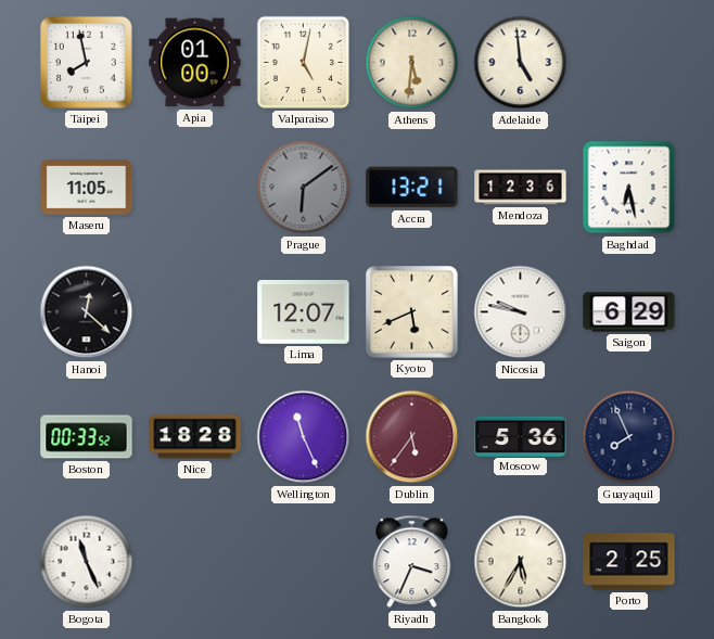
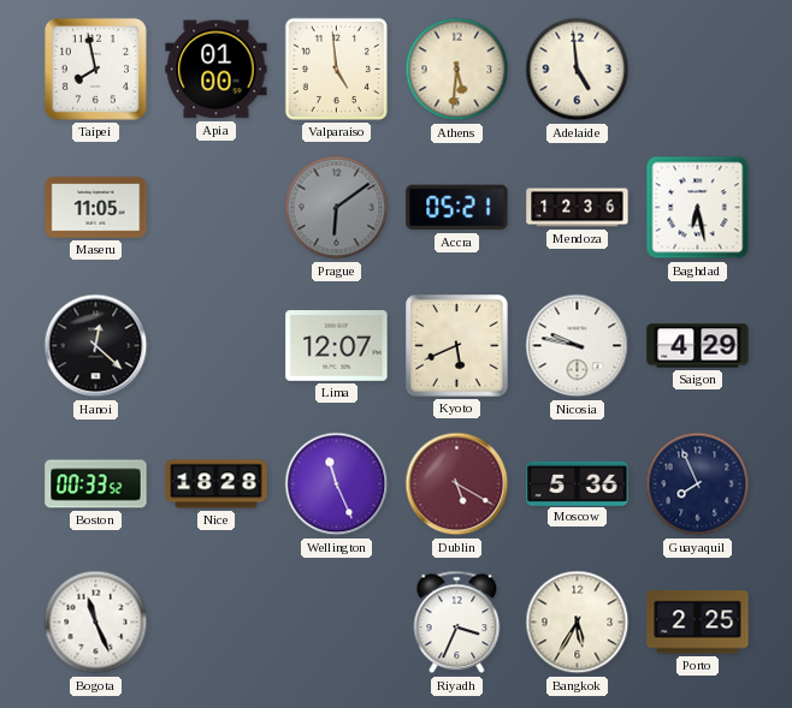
Valparaiso: 5:02 -> 4:59 (336, 69)
Accra: 13:21 -> 05:21 (457, 208)
Saigon: 6:29 -> 4:29 (698, 346)
Dublin: 5:36 -> 5:20 (457, 484)
